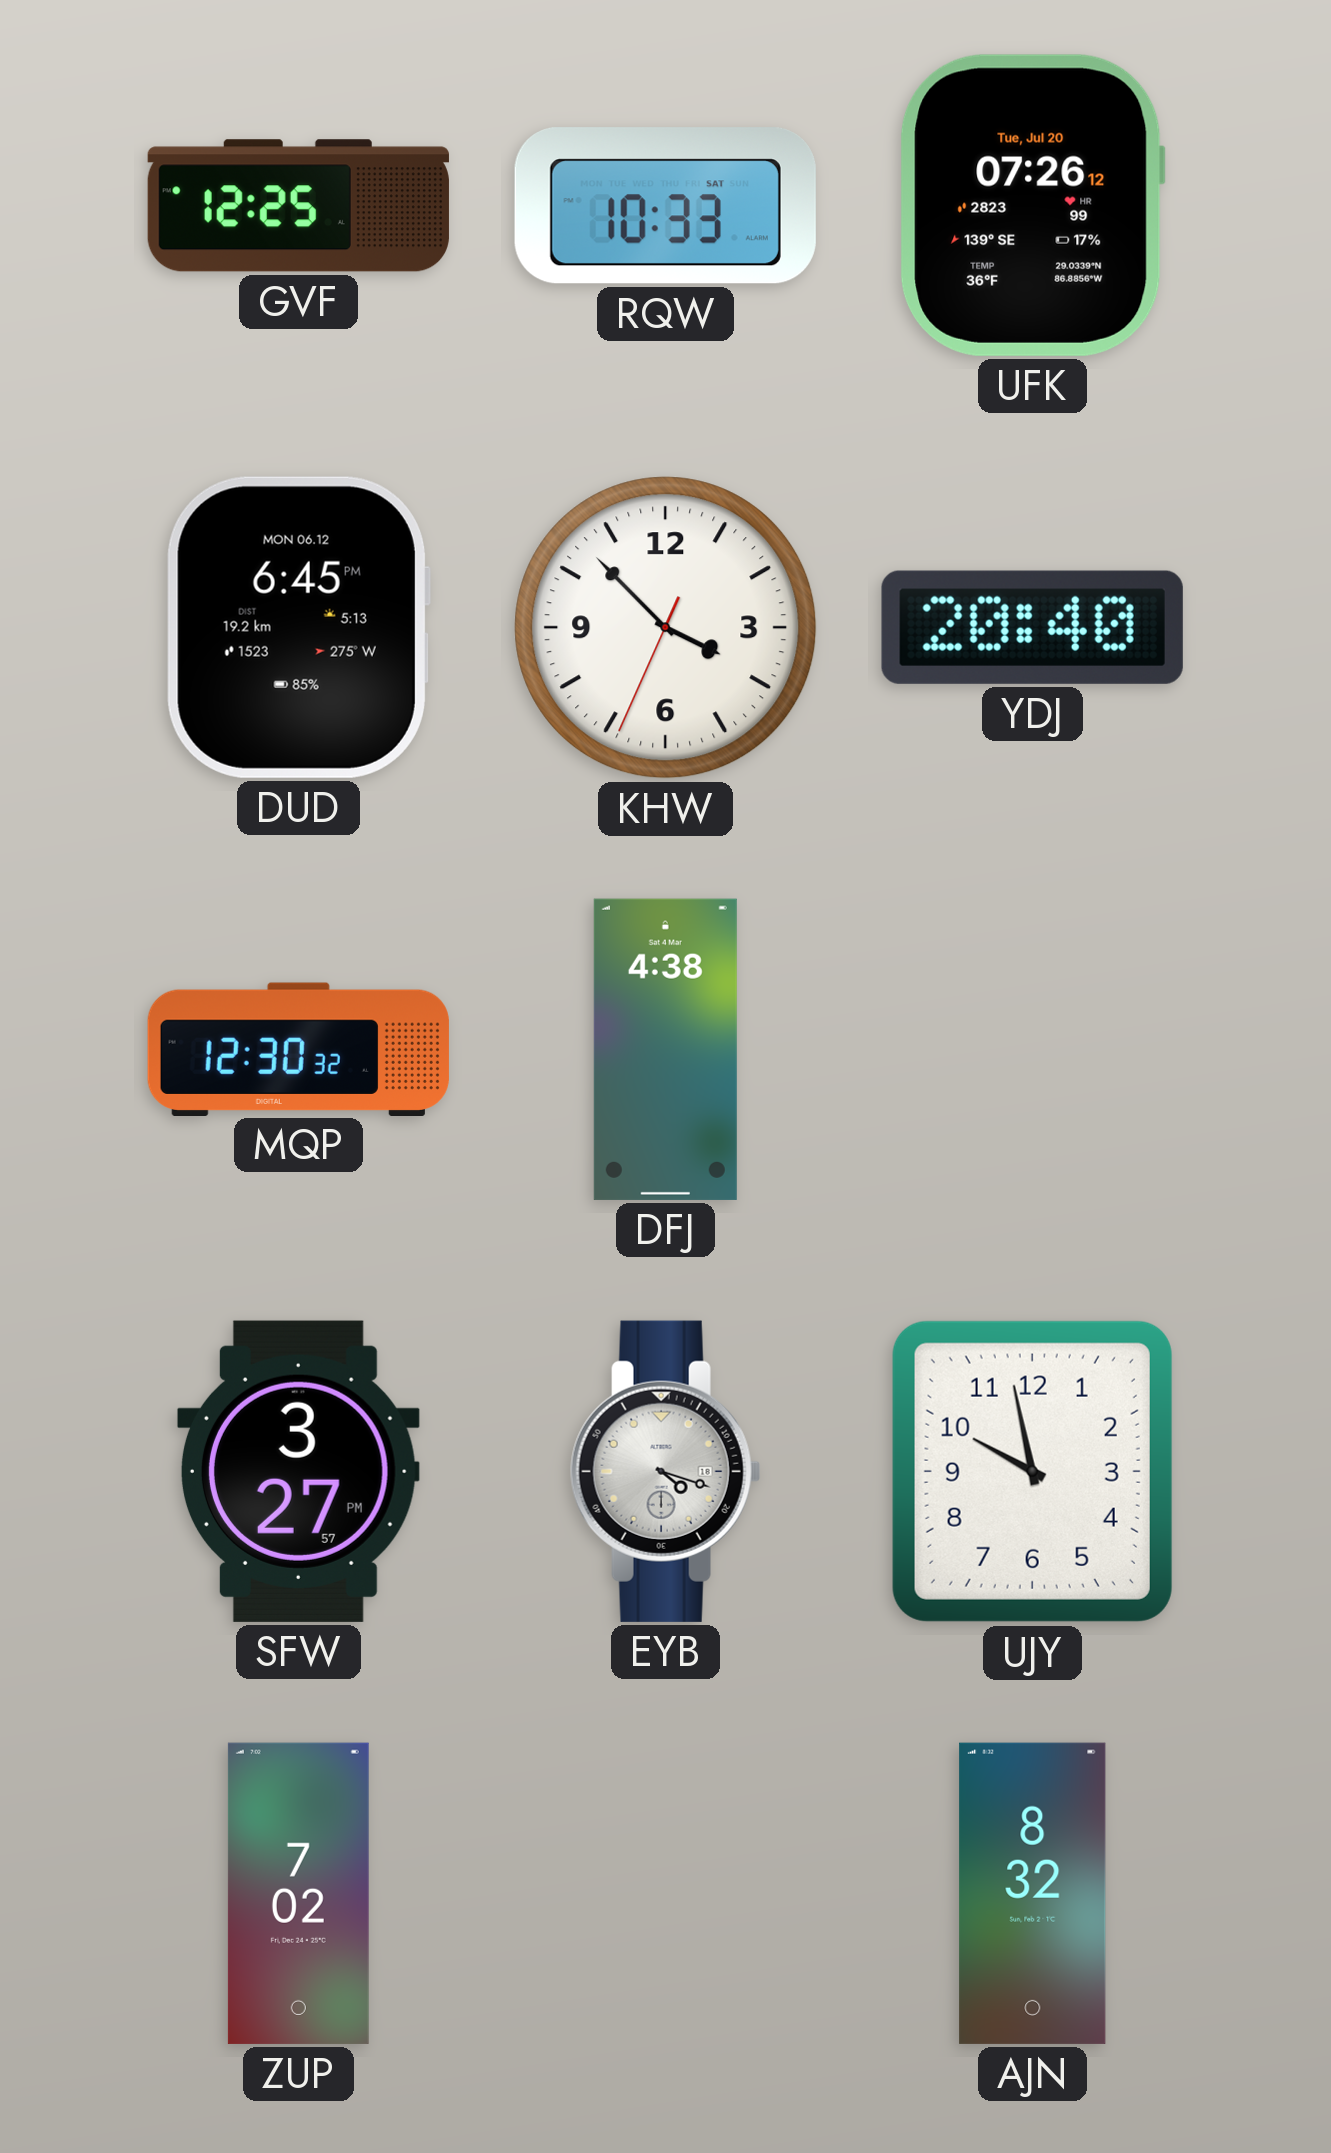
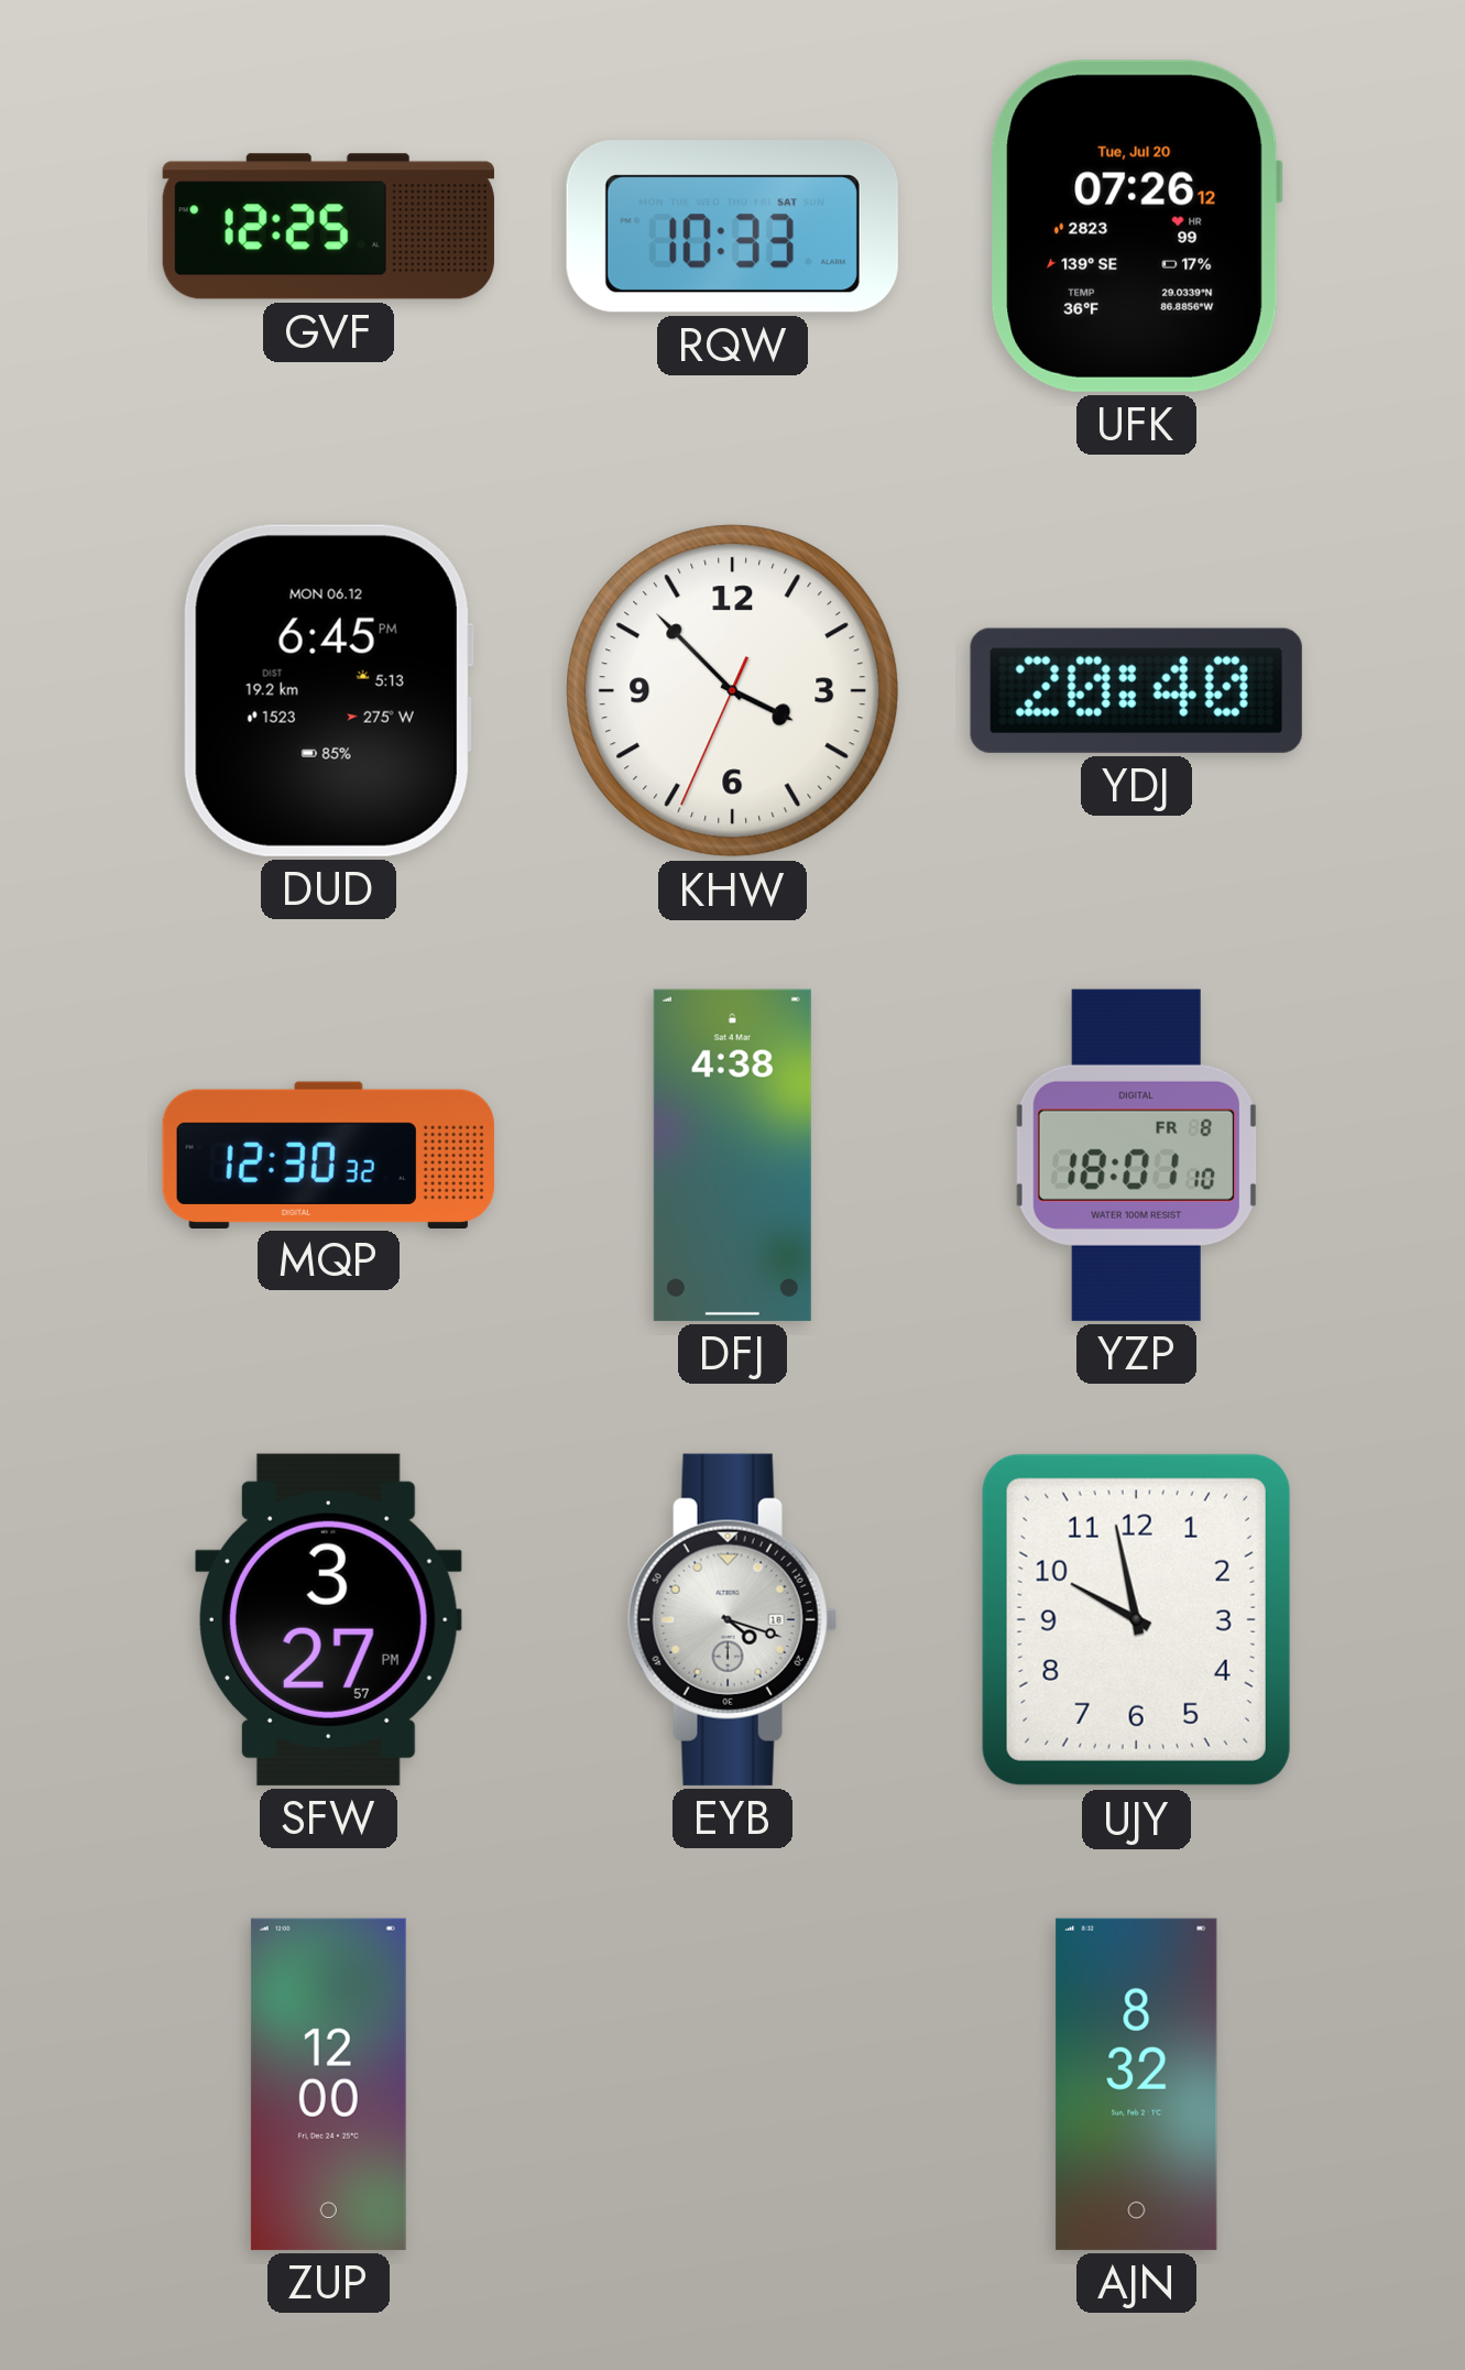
YZP: none -> 18:01 (1136, 1155)
ZUP: 7:02 -> 12:00 (328, 2084)
